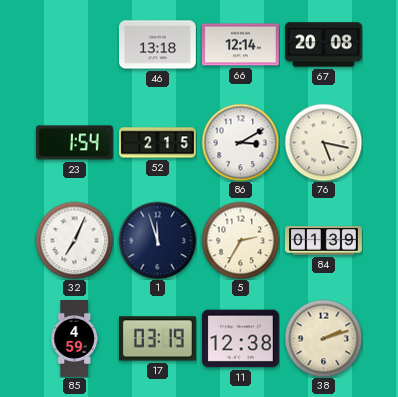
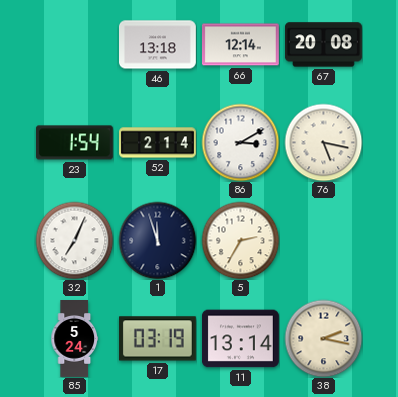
52: 2:15 -> 2:14 (158, 143)
84: 01:39 -> none (324, 241)
85: 4:59 -> 5:24 (74, 339)
11: 12:38 -> 13:14 (240, 339)
38: 2:12 -> 2:17 (323, 338)
